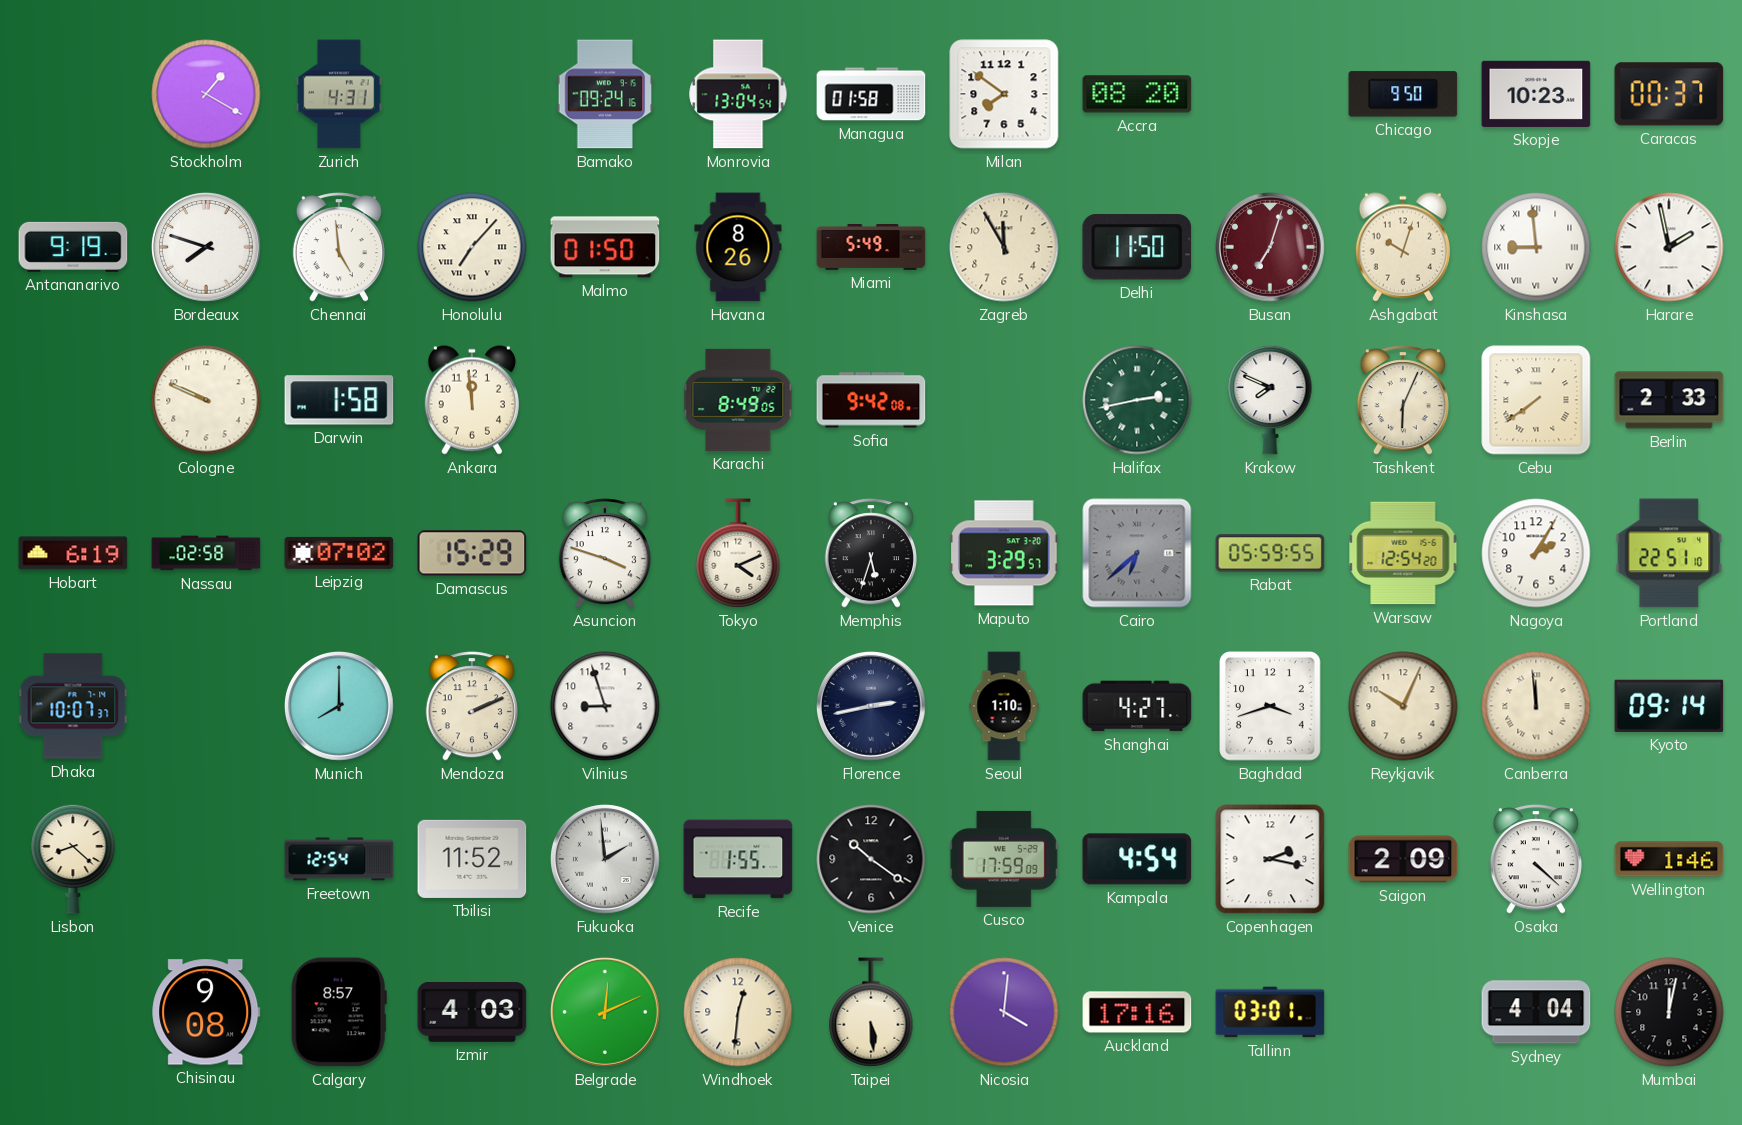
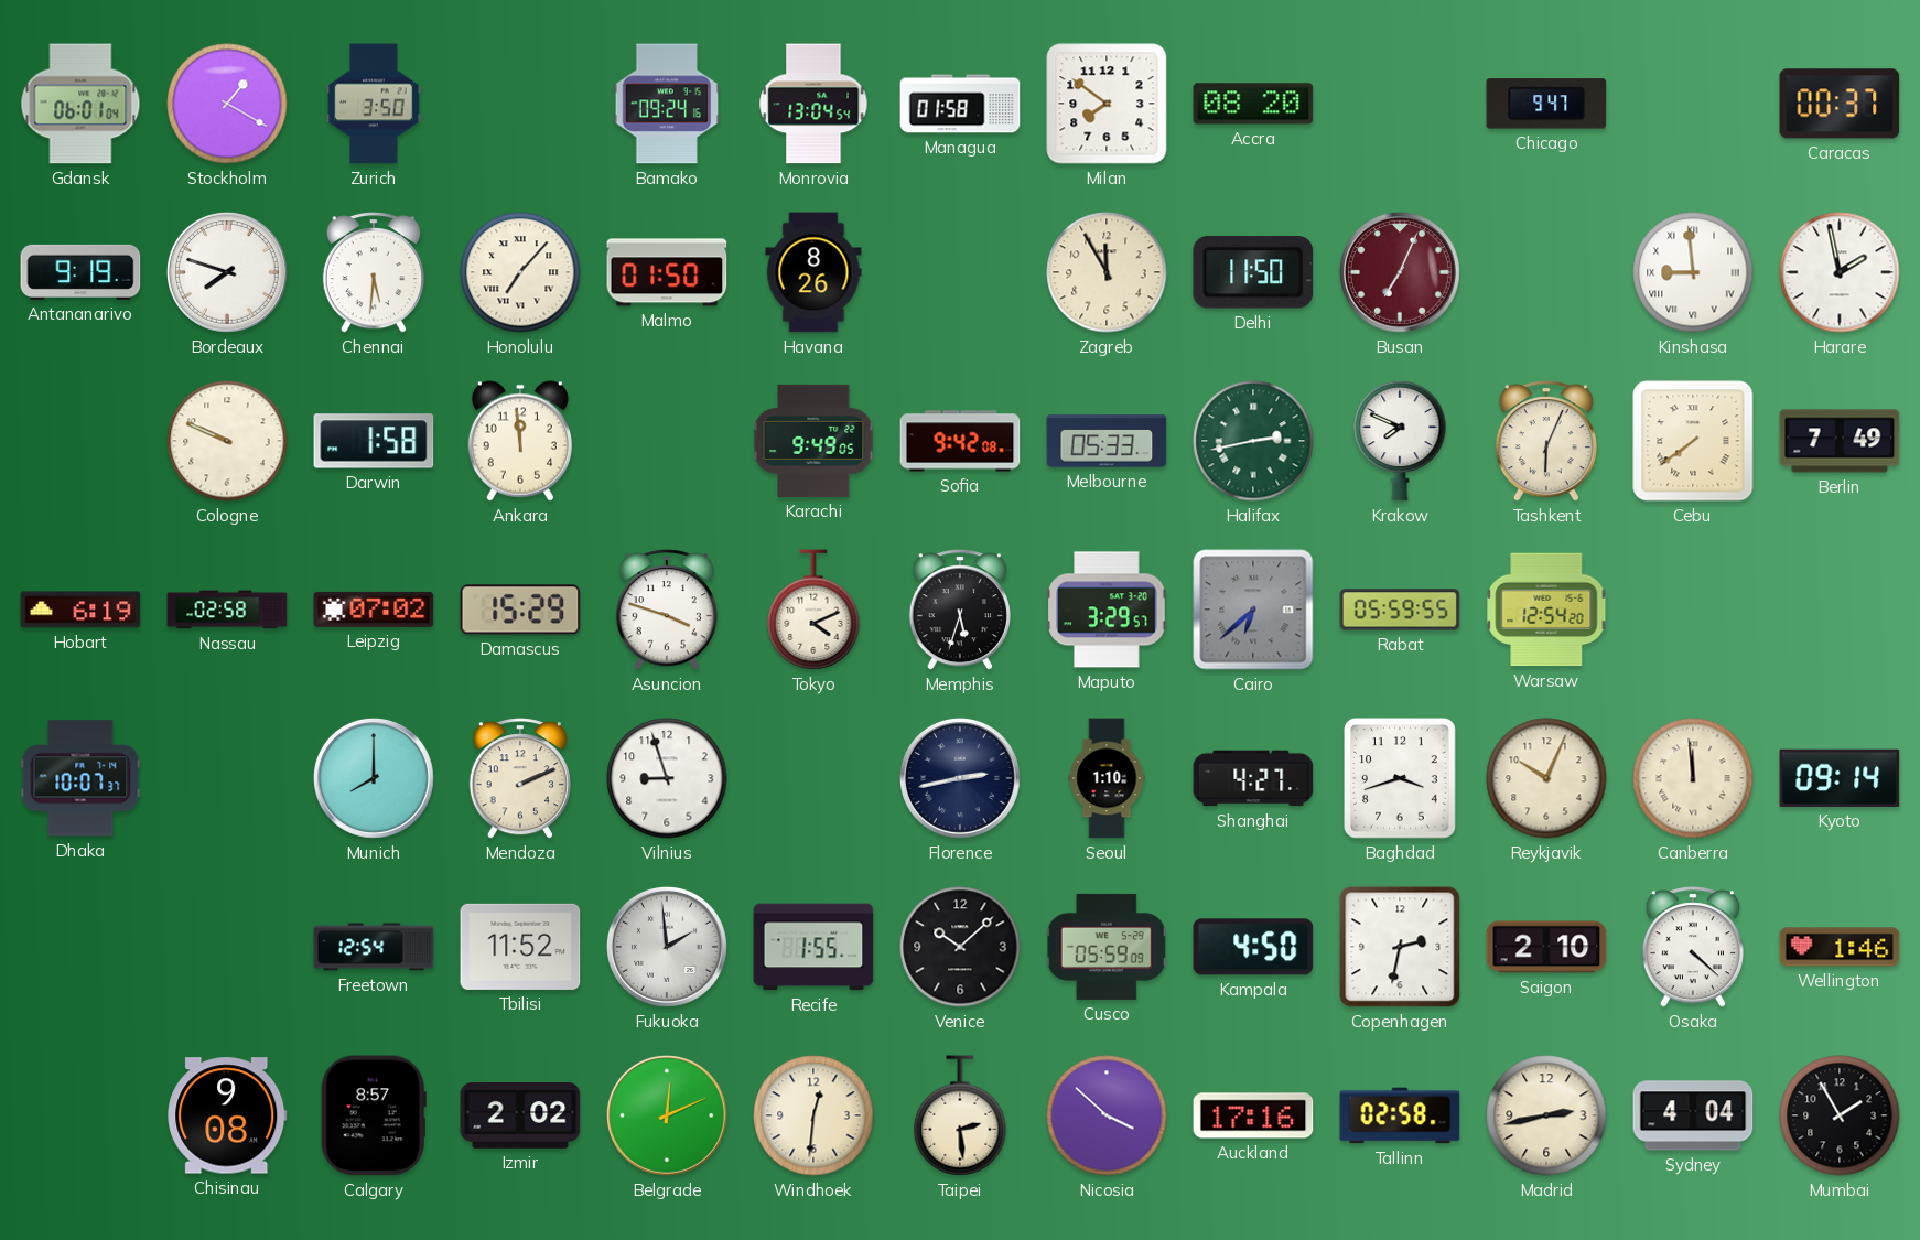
Gdansk: none -> 06:01 (80, 104)
Zurich: 4:31 -> 3:50 (374, 104)
Chicago: 9:50 -> 9:47 (1546, 104)
Skopje: 10:23 -> none (1536, 94)
Chennai: 4:59 -> 5:31 (374, 272)
Miami: 5:49 -> none (871, 247)
Busan: 7:03 -> 7:04 (1400, 272)
Ashgabat: 10:03 -> none (1403, 247)
Karachi: 8:49 -> 9:49 (813, 441)
Melbourne: none -> 05:33 (1107, 441)
Berlin: 2:33 -> 7:49 (1840, 441)
Nagoya: 2:05 -> none (1536, 553)
Portland: 22:51 -> none (1669, 553)
Lisbon: 8:22 -> none (73, 859)
Venice: 10:21 -> 10:08 (960, 947)
Cusco: 17:59 -> 05:59 (1107, 947)
Kampala: 4:54 -> 4:50 (1253, 947)
Copenhagen: 2:17 -> 2:32 (1400, 947)
Saigon: 2:09 -> 2:10 (1546, 947)
Izmir: 4:03 -> 2:02 (520, 1117)
Taipei: 5:29 -> 2:29 (960, 1115)
Nicosia: 4:01 -> 3:52 (1107, 1115)
Tallinn: 03:01 -> 02:58 (1400, 1115)
Madrid: none -> 2:43 (1546, 1115)
Mumbai: 12:02 -> 1:55 (1840, 1115)
